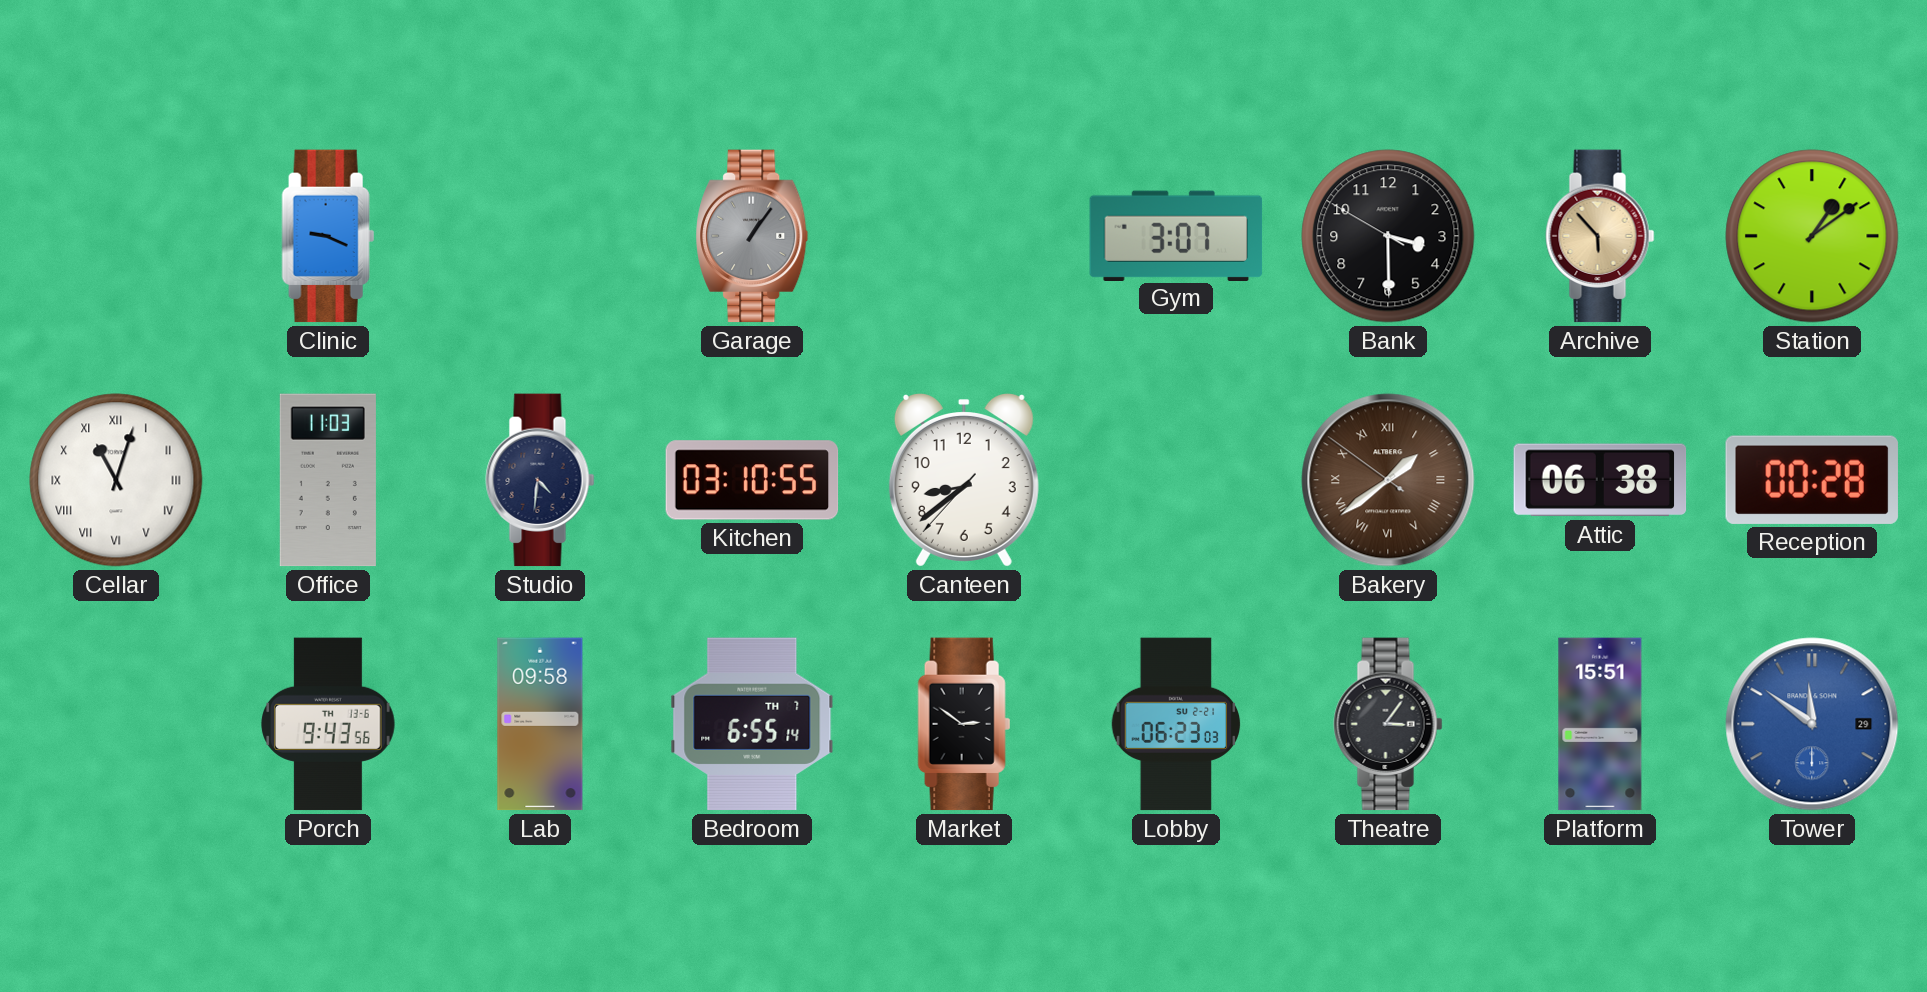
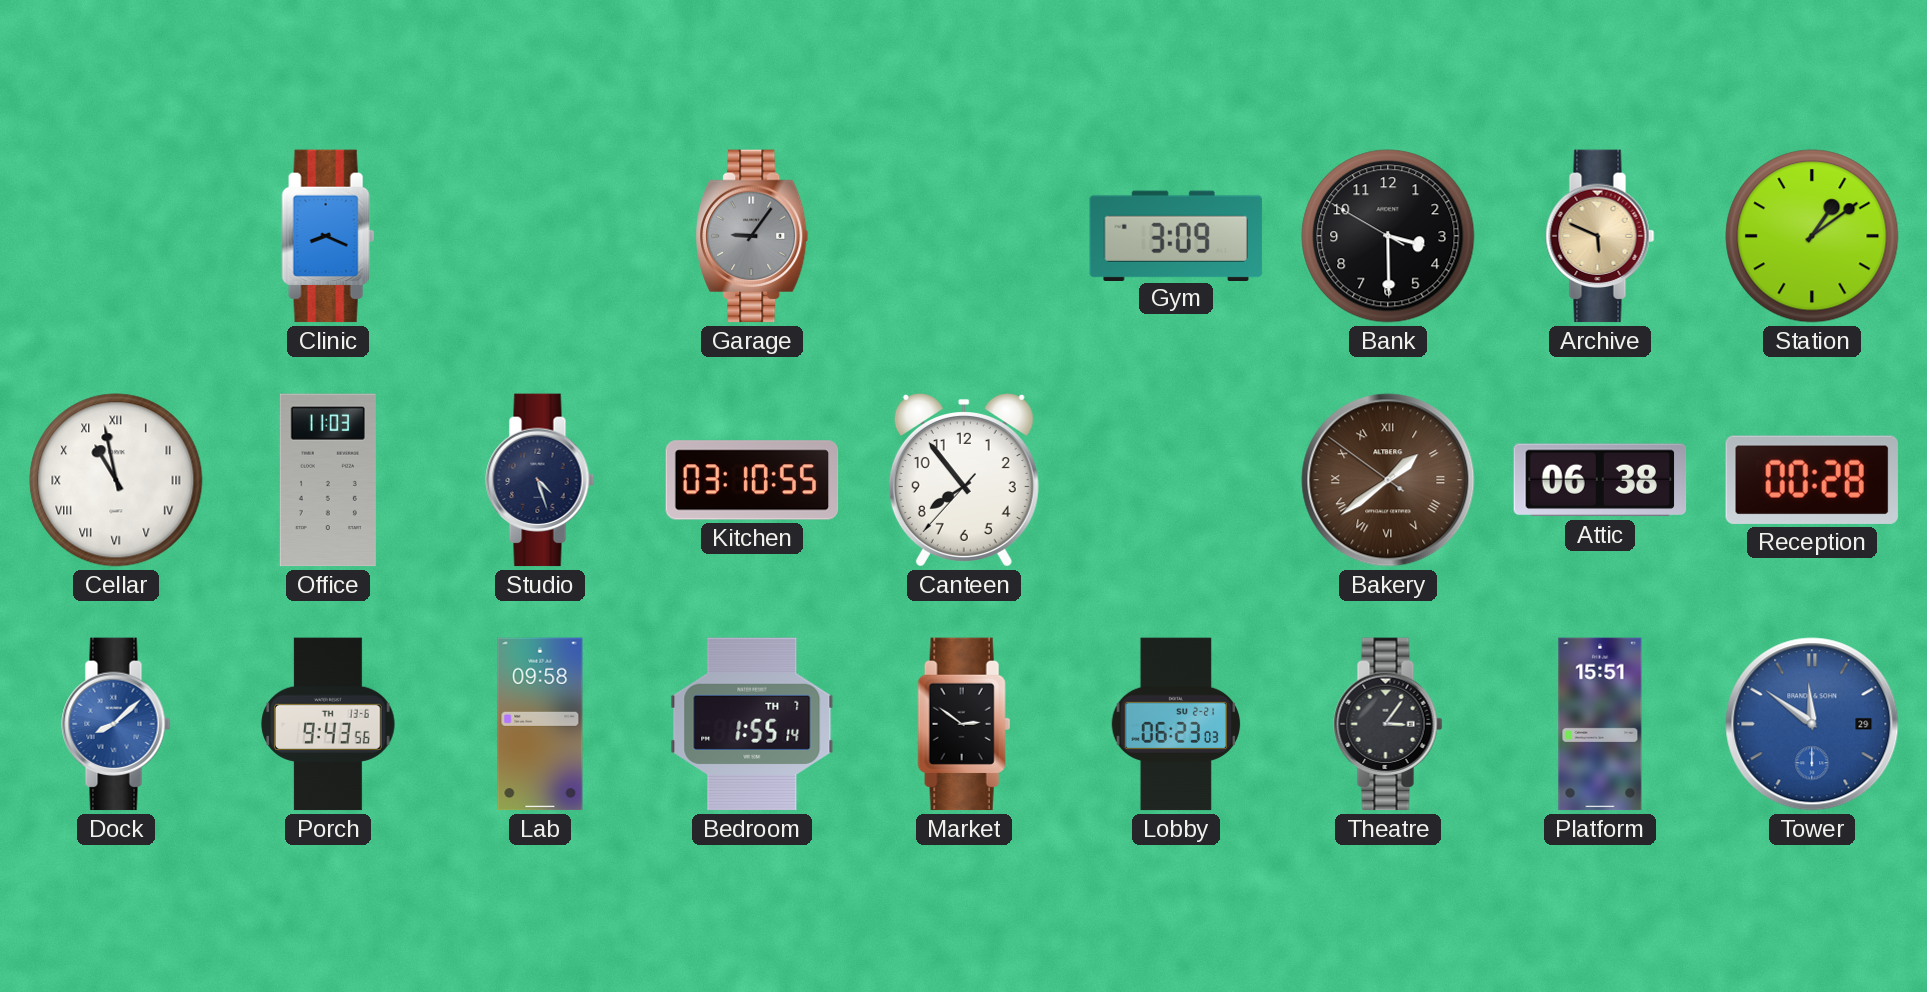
Clinic: 9:19 -> 8:19 (328, 236)
Garage: 1:06 -> 9:06 (753, 236)
Gym: 3:07 -> 3:09 (1176, 235)
Archive: 5:53 -> 5:49 (1600, 236)
Cellar: 11:03 -> 10:58 (116, 480)
Studio: 4:31 -> 4:27 (540, 480)
Canteen: 8:38 -> 7:53 (964, 481)
Dock: none -> 8:08 (116, 724)
Bedroom: 6:55 -> 1:55 (752, 724)
